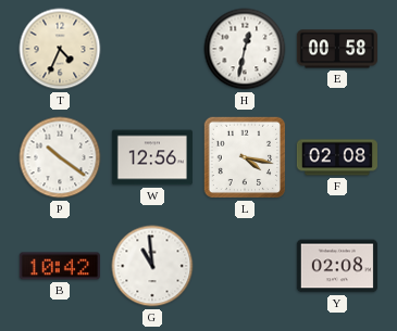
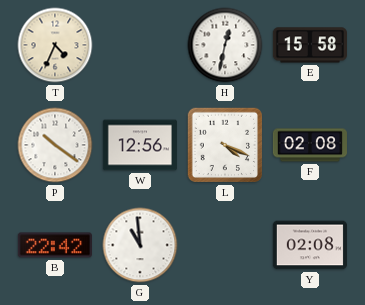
E: 00:58 -> 15:58 (310, 45)
L: 4:17 -> 4:19 (225, 145)
B: 10:42 -> 22:42 (55, 245)
